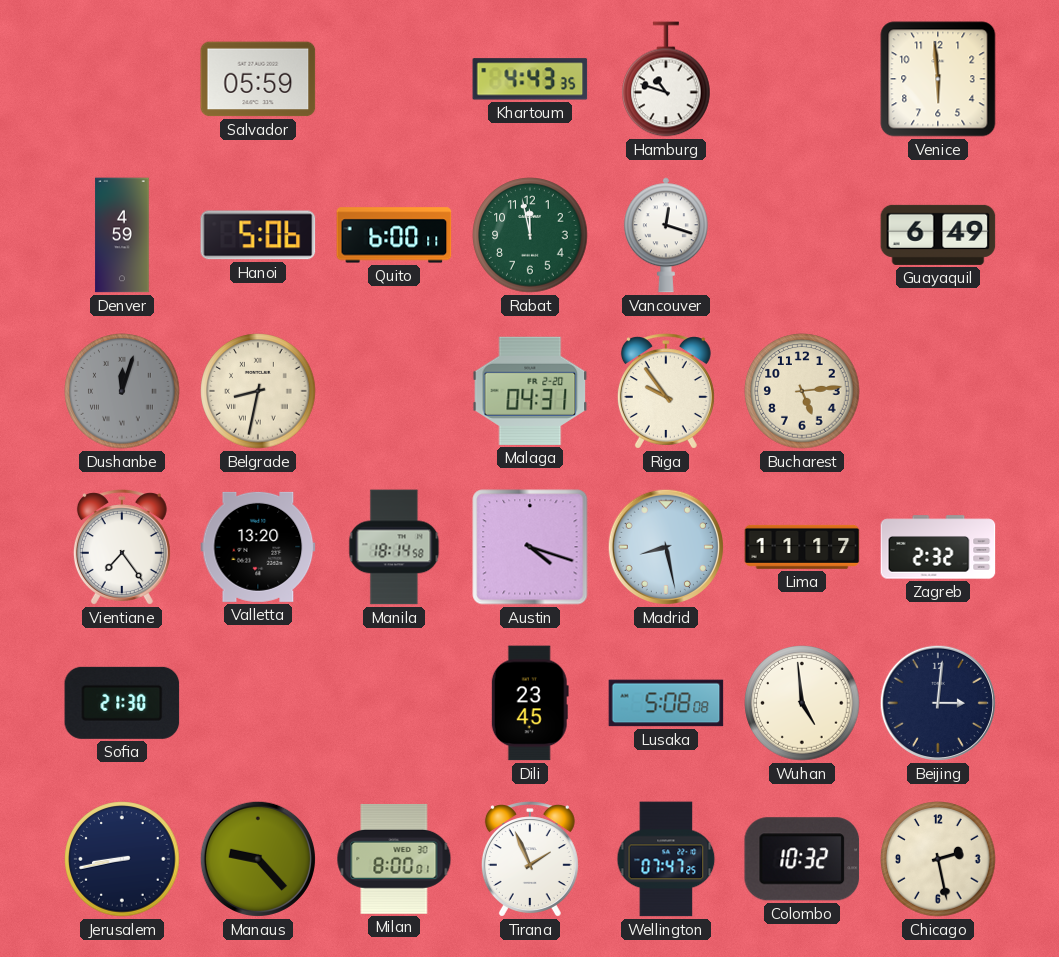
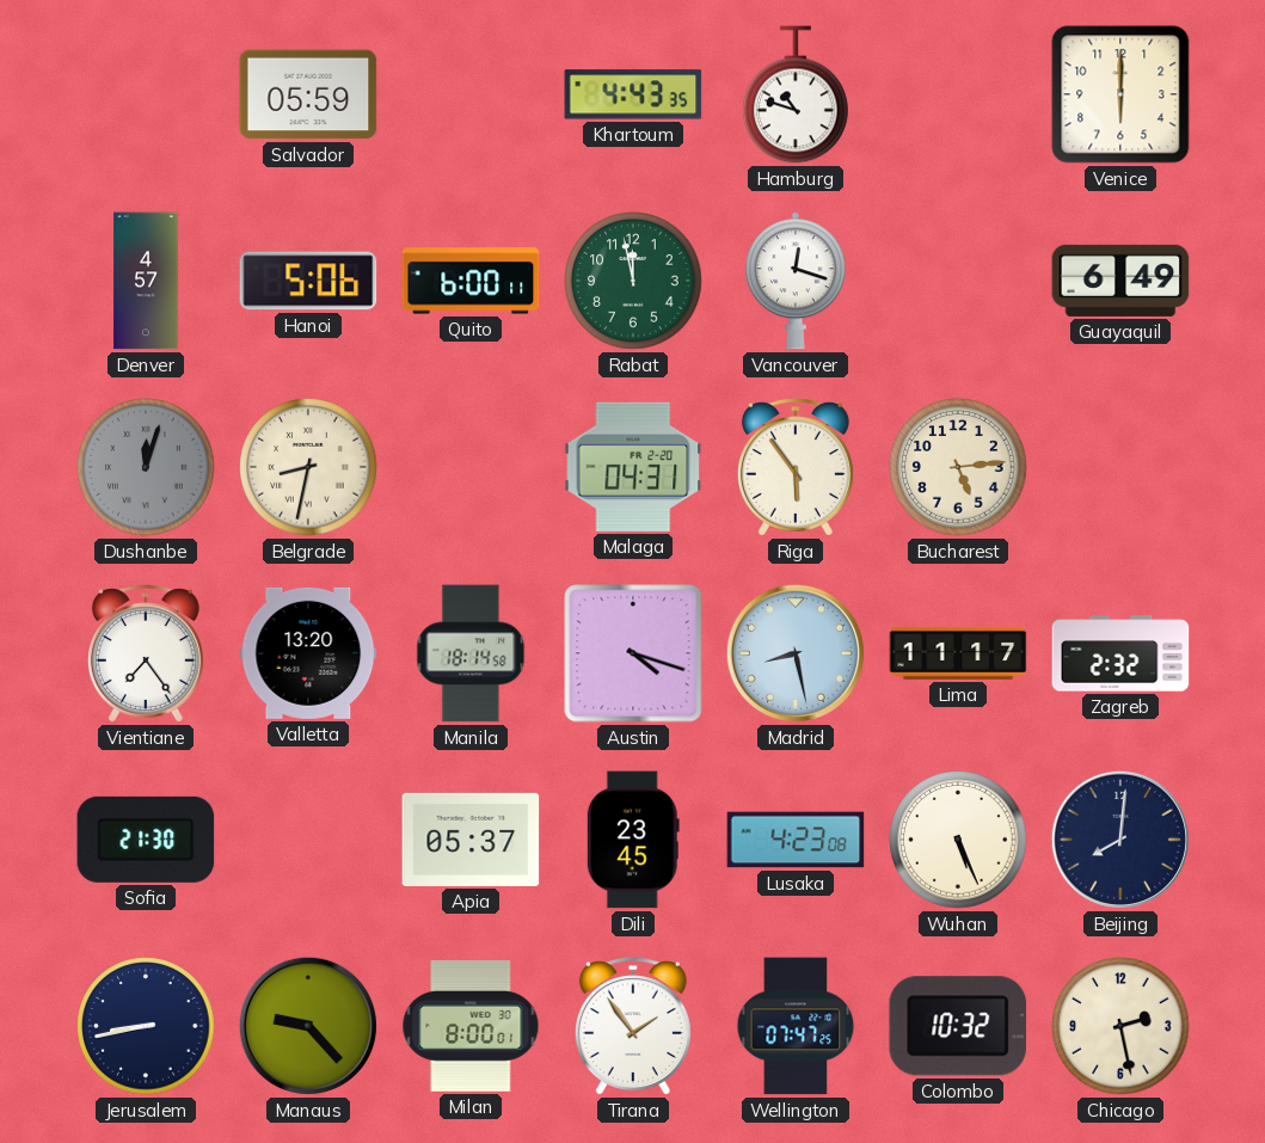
Venice: 5:59 -> 6:00 (1120, 94)
Denver: 4:59 -> 4:57 (146, 281)
Riga: 9:54 -> 5:54 (796, 467)
Apia: none -> 05:37 (471, 840)
Lusaka: 5:08 -> 4:23 (796, 840)
Wuhan: 4:59 -> 5:26 (958, 840)
Beijing: 3:01 -> 8:01 (1120, 840)
Tirana: 1:56 -> 1:54 (633, 1026)
